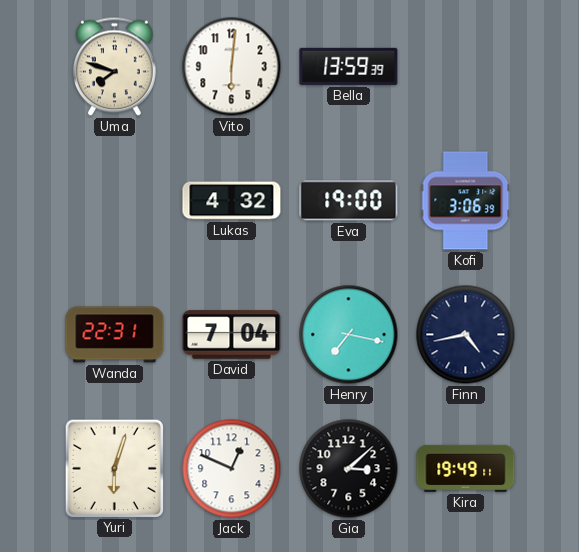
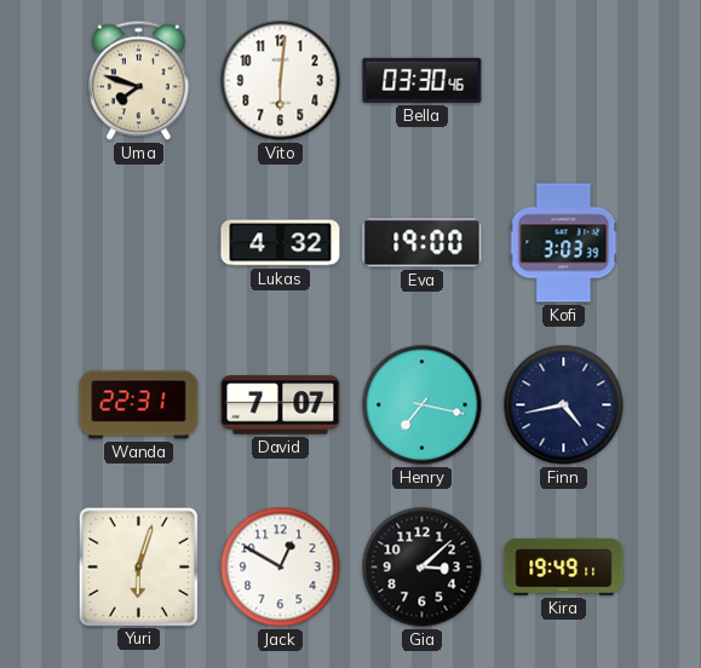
Bella: 13:59 -> 03:30 (423, 80)
Kofi: 3:06 -> 3:03 (564, 243)
David: 7:04 -> 7:07 (281, 405)
Jack: 12:49 -> 12:50 (281, 568)
